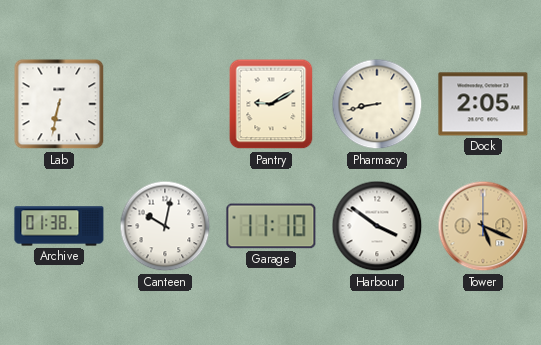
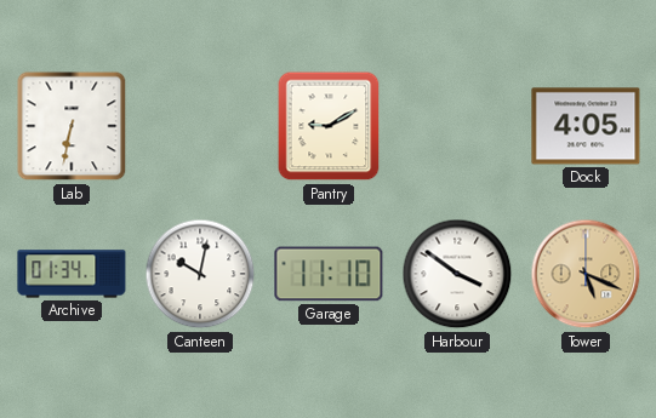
Pharmacy: 8:43 -> none (377, 104)
Dock: 2:05 -> 4:05 (586, 126)
Archive: 01:38 -> 01:34 (72, 274)
